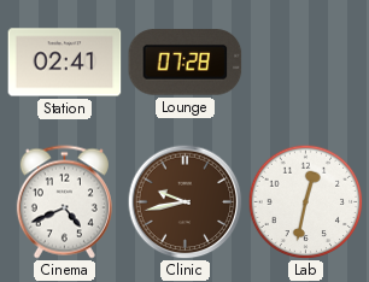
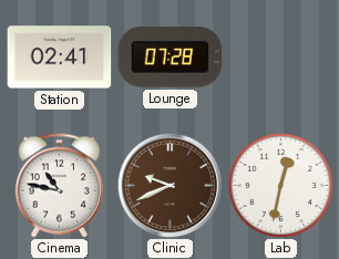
Cinema: 4:41 -> 10:47 (59, 186)
Clinic: 9:43 -> 9:41 (169, 185)
